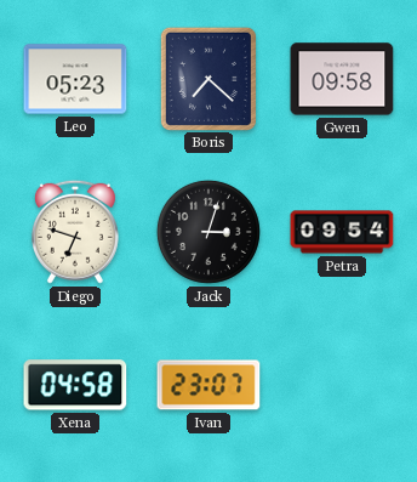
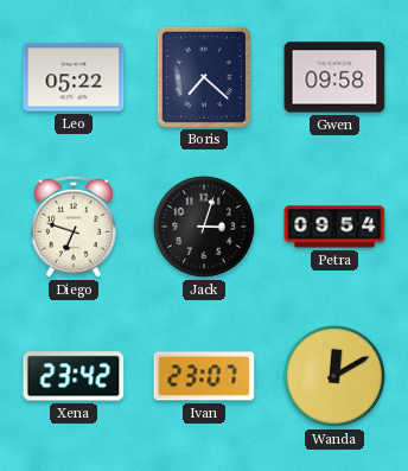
Leo: 05:23 -> 05:22 (74, 77)
Xena: 04:58 -> 23:42 (74, 376)
Wanda: none -> 12:10 (334, 376)
